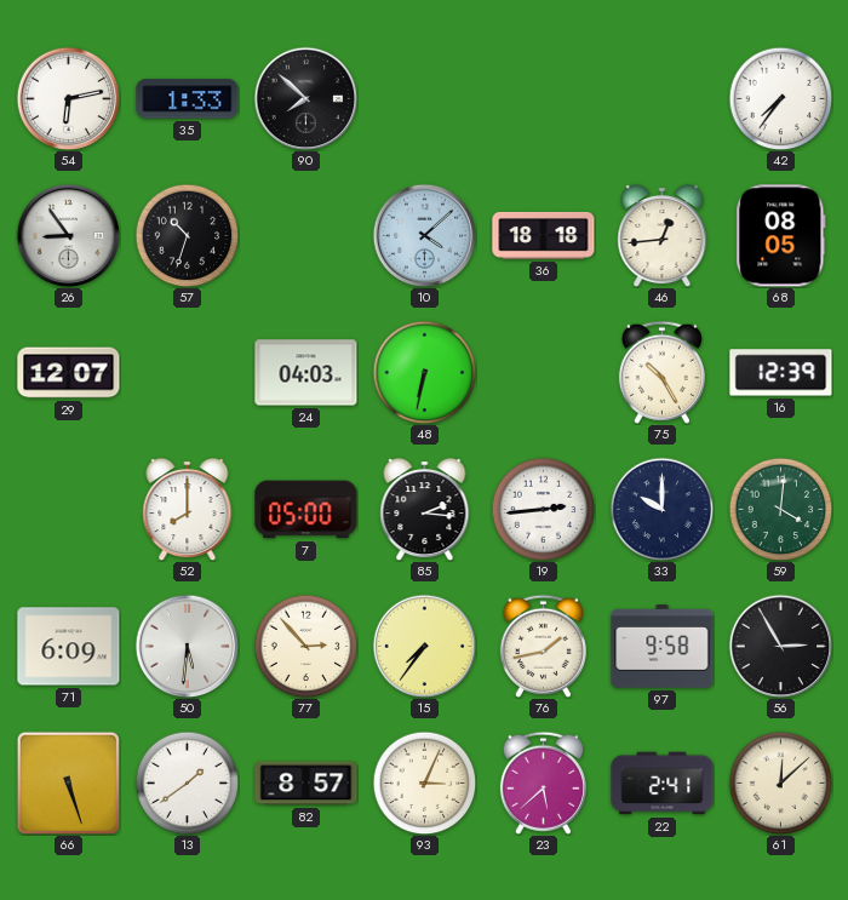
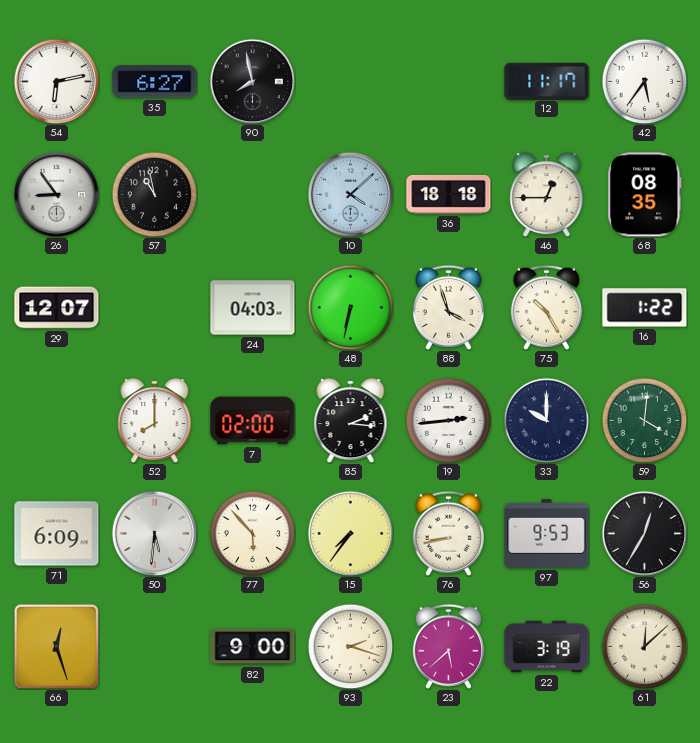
35: 1:33 -> 6:27 (155, 82)
90: 7:52 -> 7:58 (252, 81)
12: none -> 11:17 (547, 81)
42: 7:36 -> 5:36 (644, 81)
57: 10:33 -> 10:58 (154, 194)
46: 12:44 -> 12:45 (547, 195)
68: 08:05 -> 08:35 (645, 195)
88: none -> 3:57 (448, 307)
16: 12:39 -> 1:22 (645, 308)
7: 05:00 -> 02:00 (253, 421)
77: 2:53 -> 5:53 (252, 533)
76: 1:43 -> 8:43 (448, 533)
97: 9:58 -> 9:53 (547, 534)
56: 2:55 -> 12:35 (644, 533)
66: 5:27 -> 12:27 (56, 646)
13: 1:39 -> none (187, 783)
82: 8:57 -> 9:00 (253, 647)
93: 3:04 -> 2:18 (350, 646)
22: 2:41 -> 3:19 (547, 647)
